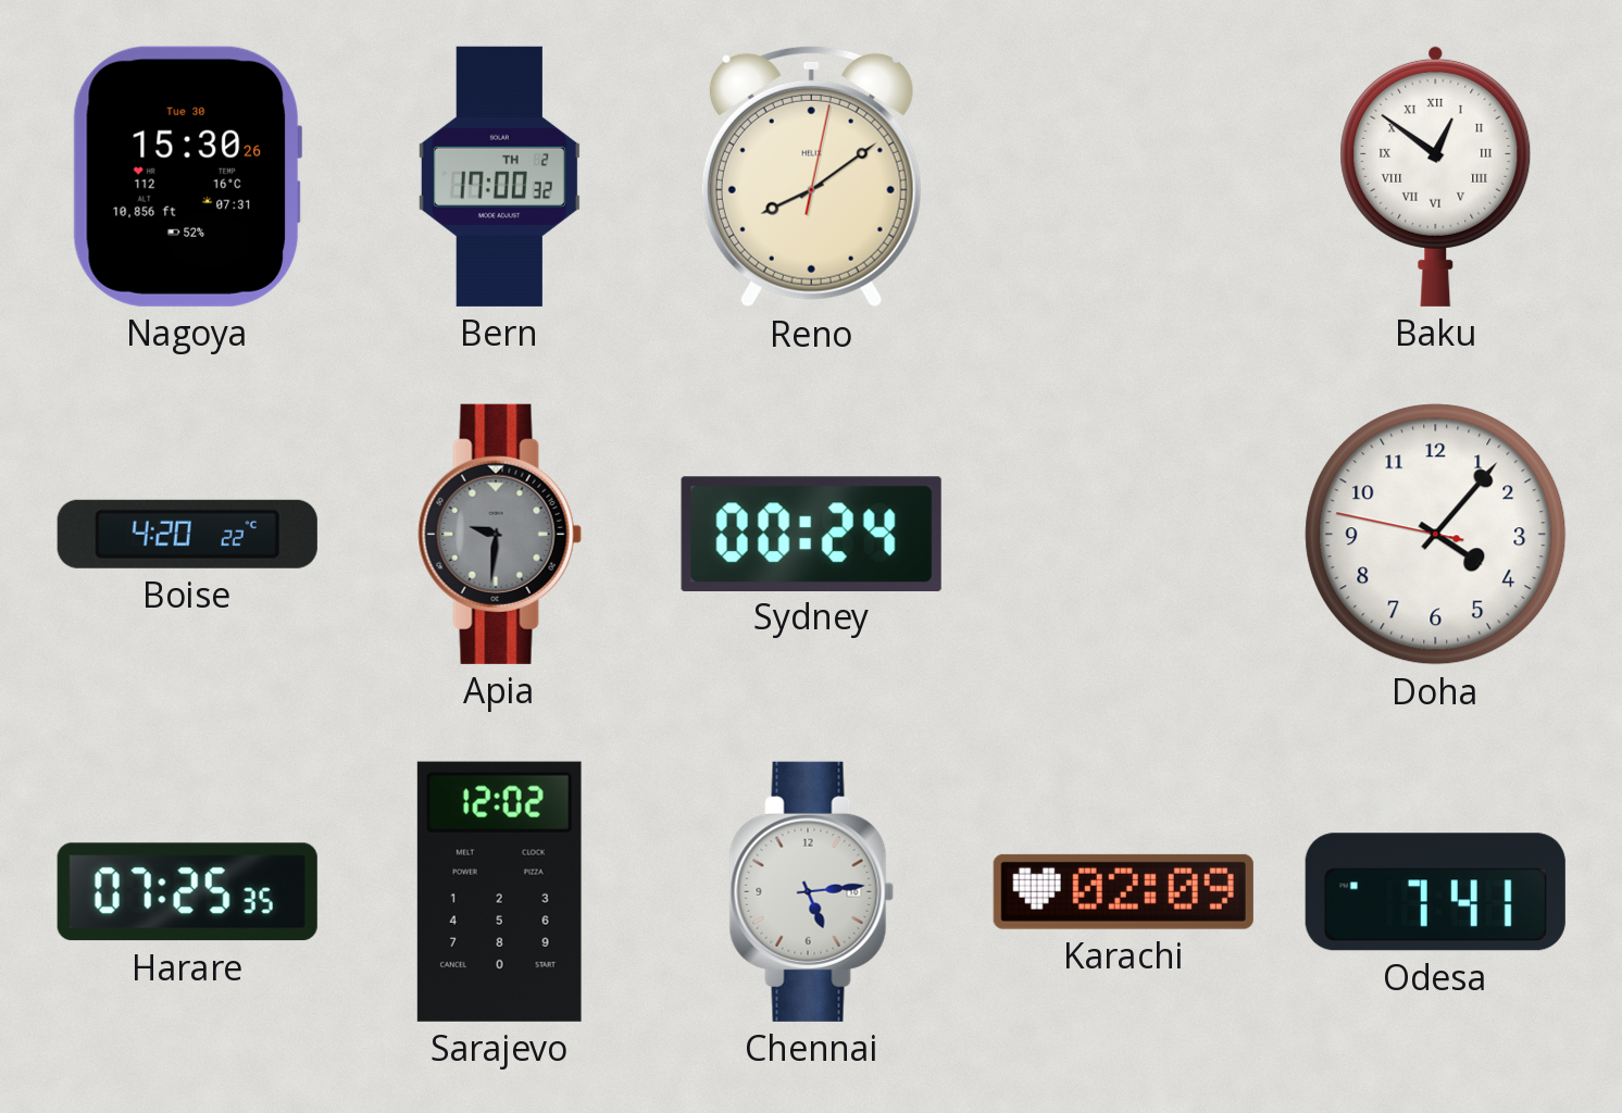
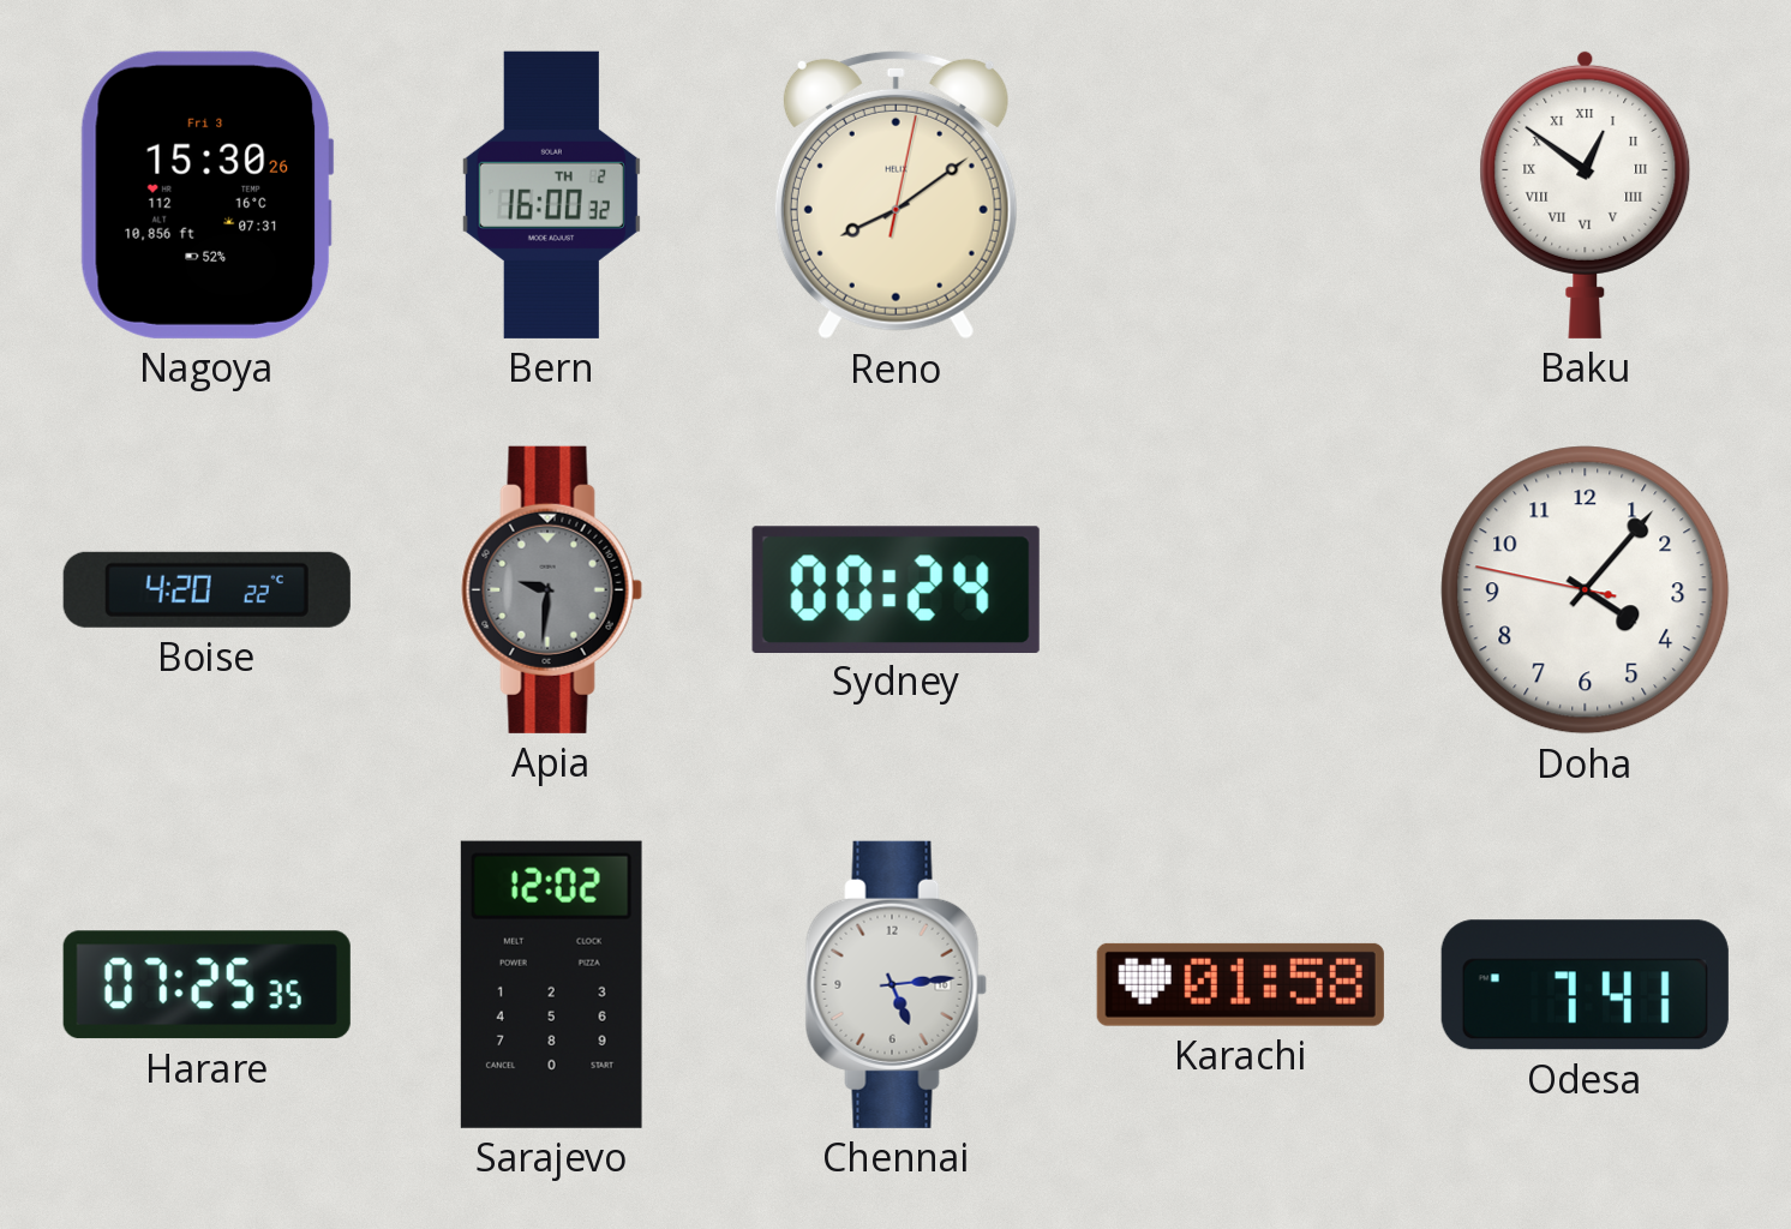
Nagoya date: Tue 30 -> Fri 3 (206, 194)
Bern: 17:00 -> 16:00 (551, 194)
Karachi: 02:09 -> 01:58 (1240, 984)
